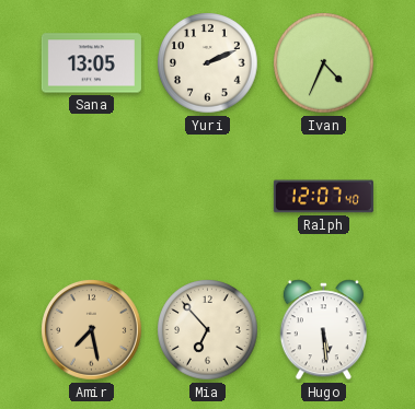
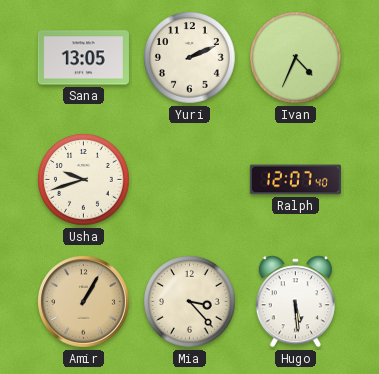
Usha: none -> 9:42 (84, 180)
Amir: 7:28 -> 1:05 (84, 302)
Mia: 6:53 -> 3:23 (190, 302)
